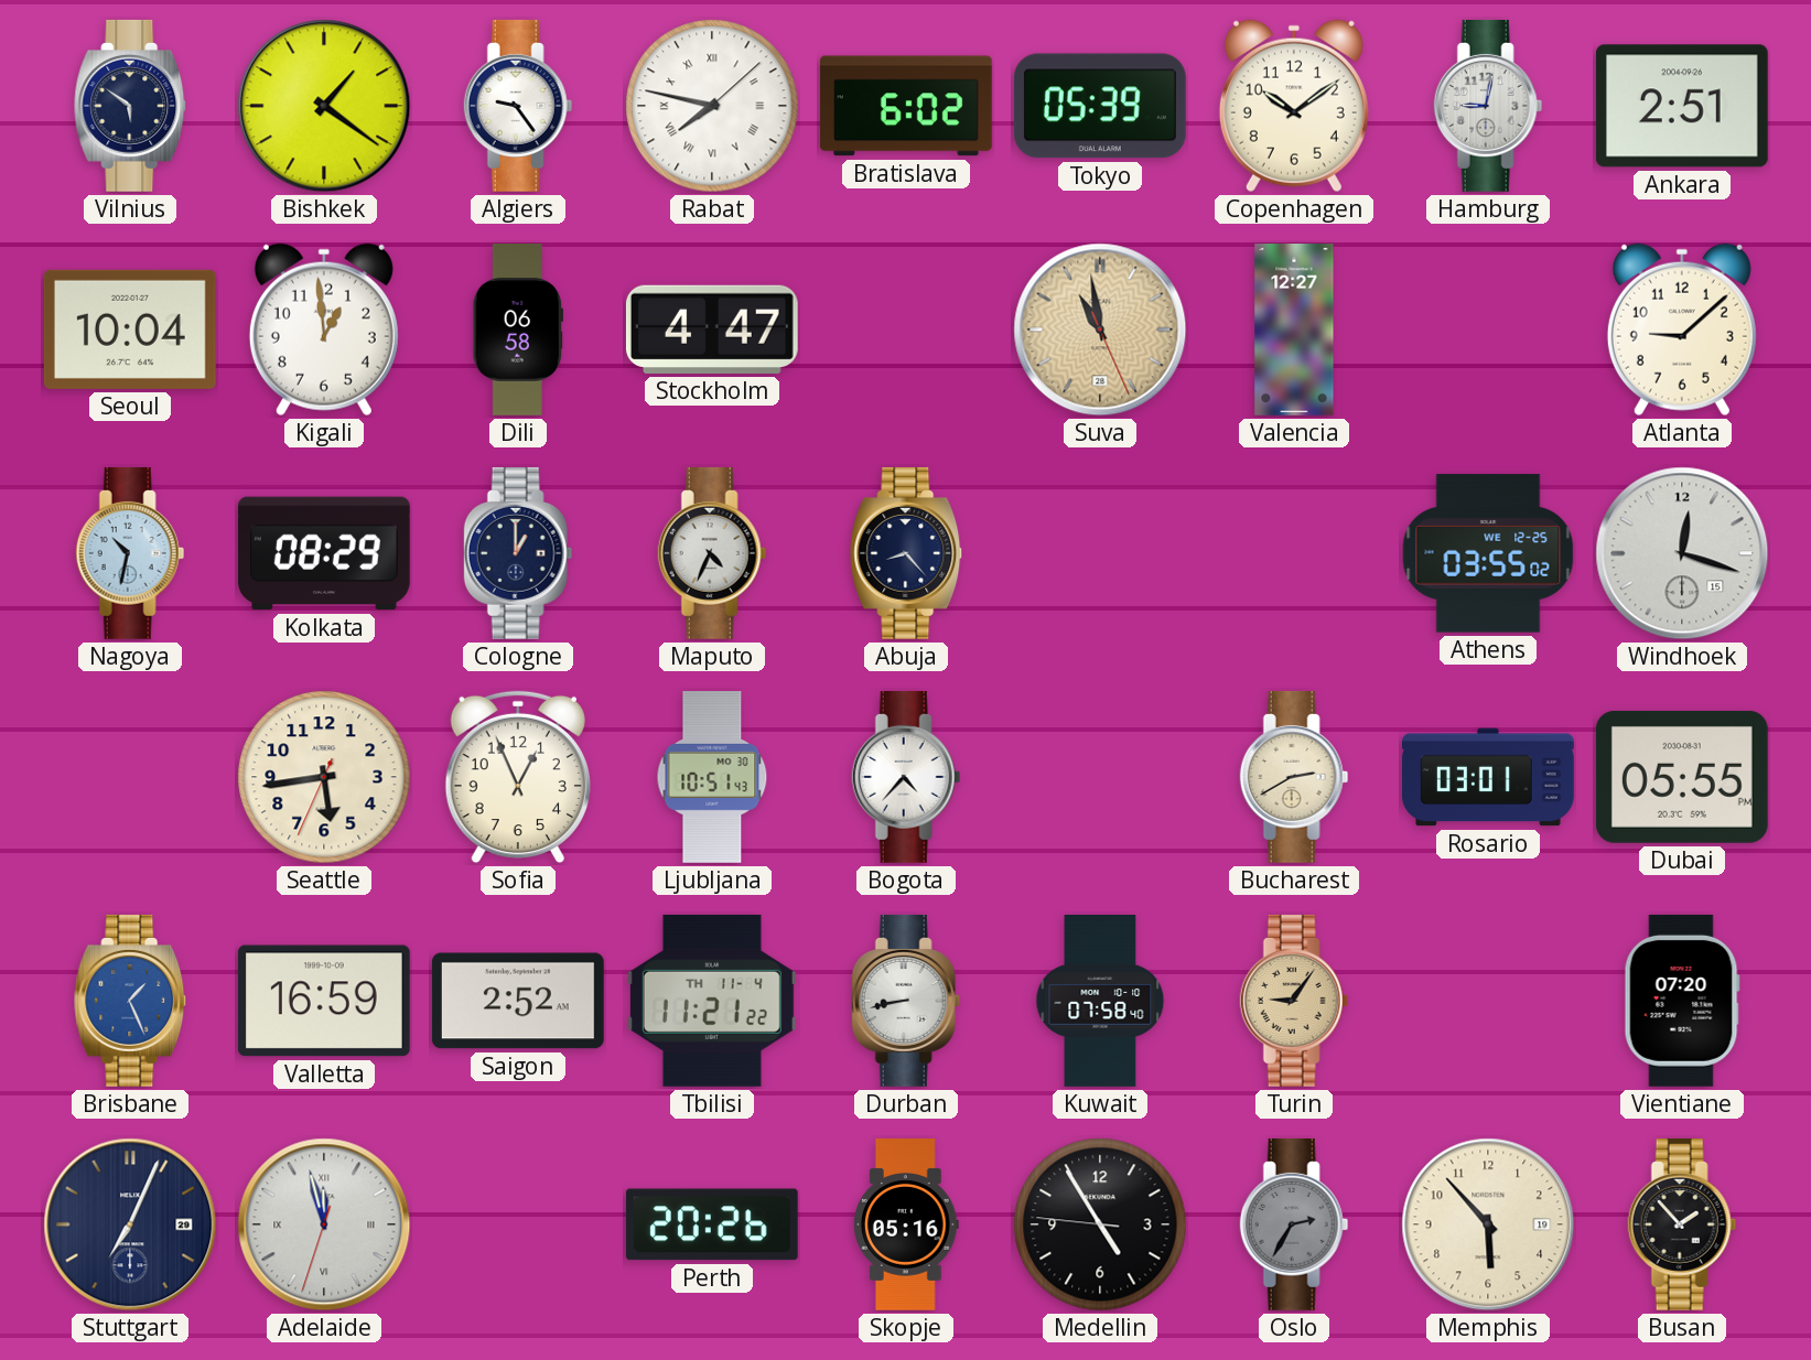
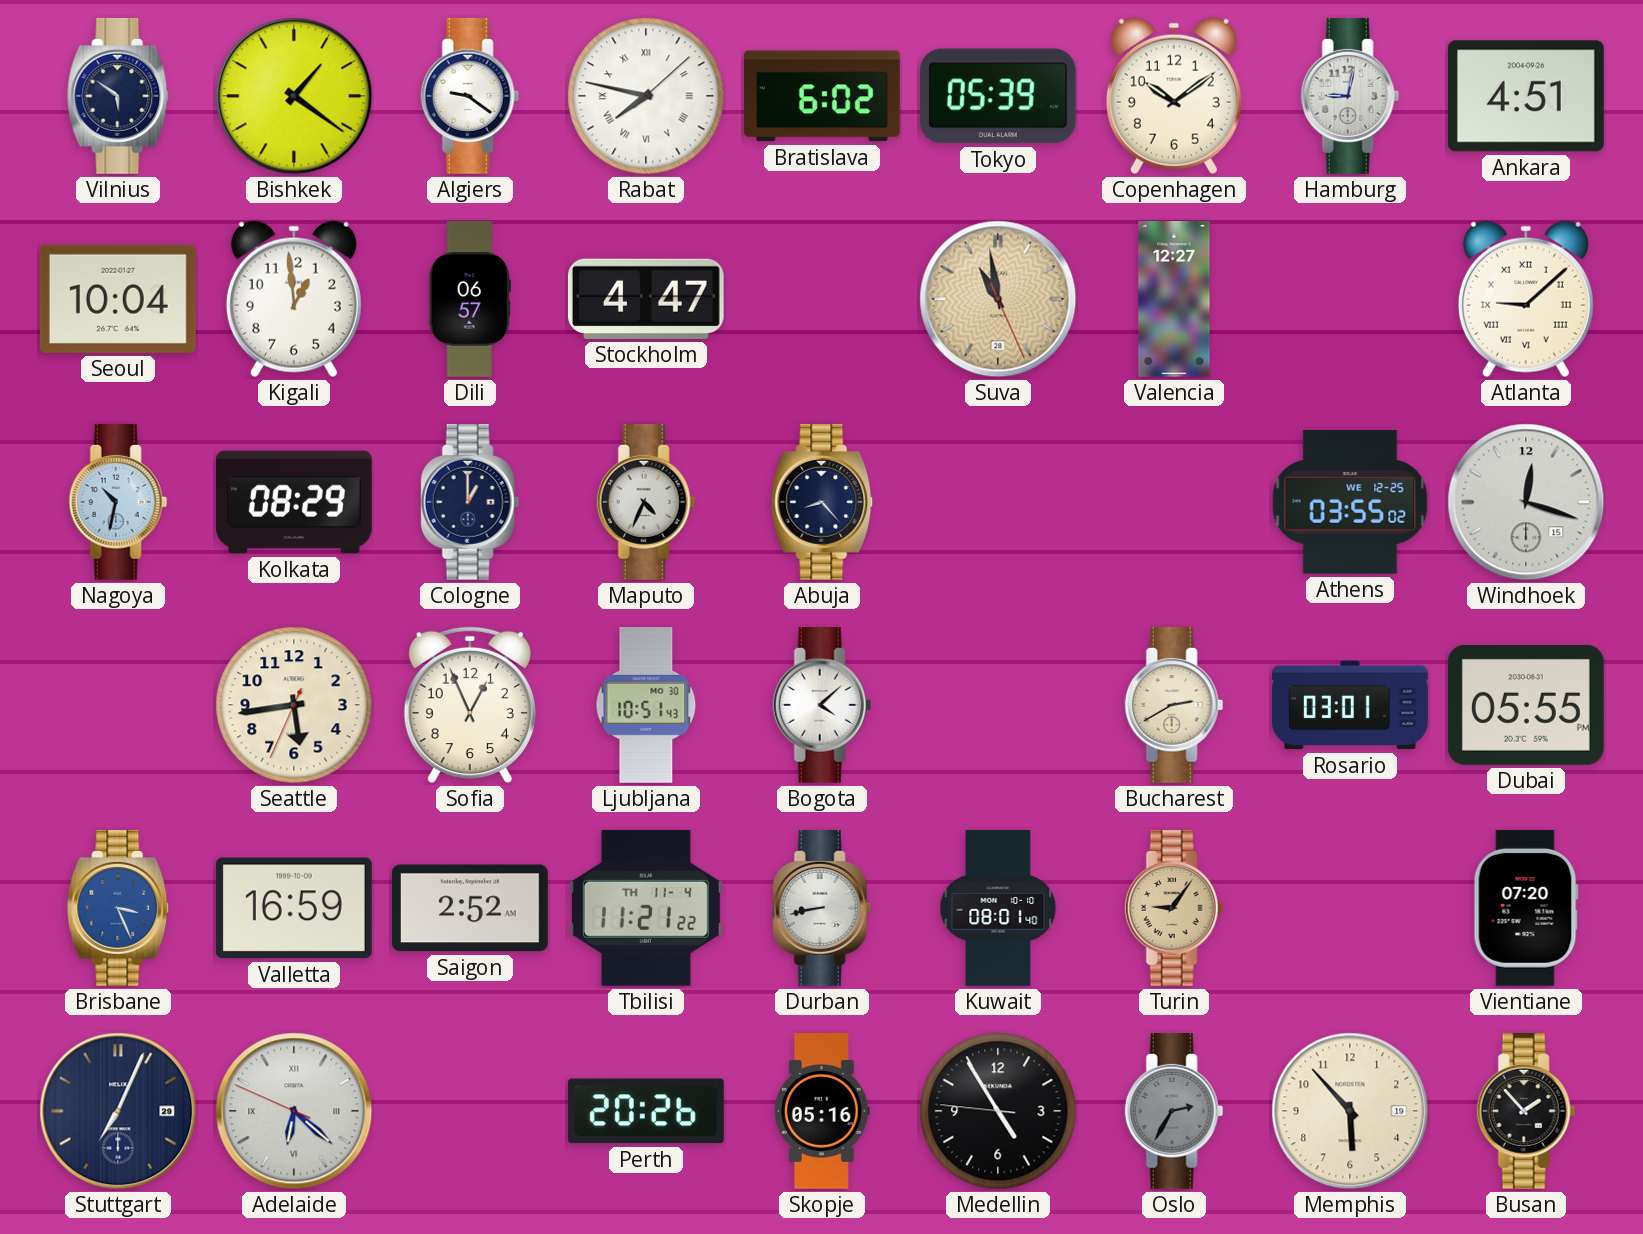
Algiers: 9:24 -> 9:21 (470, 96)
Ankara: 2:51 -> 4:51 (1526, 96)
Dili: 06:58 -> 06:57 (470, 300)
Atlanta numerals: Arabic -> Roman (1526, 299)
Bogota: 4:37 -> 4:08 (822, 705)
Brisbane: 1:26 -> 3:26 (119, 908)
Kuwait: 07:58 -> 08:01 (998, 909)
Adelaide: 11:57 -> 6:21 (294, 1111)
